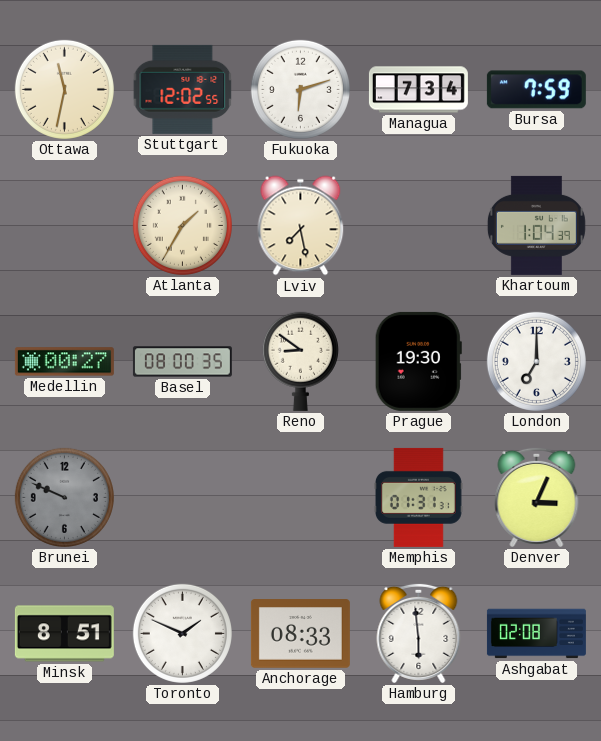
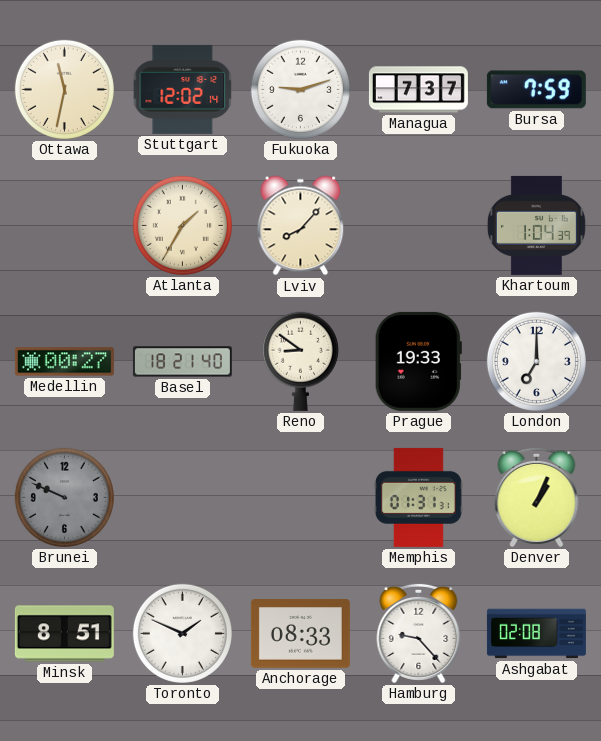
Stuttgart: 12:02:55 -> 12:02:14 (183, 89)
Fukuoka: 6:12 -> 9:12 (300, 89)
Managua: 7:34 -> 7:37 (418, 90)
Lviv: 7:28 -> 8:07 (301, 226)
Basel: 08:00 -> 18:21 (182, 362)
Prague: 19:30 -> 19:33 (418, 361)
Denver: 3:04 -> 1:04 (537, 497)
Hamburg: 5:59 -> 9:23 (419, 633)
